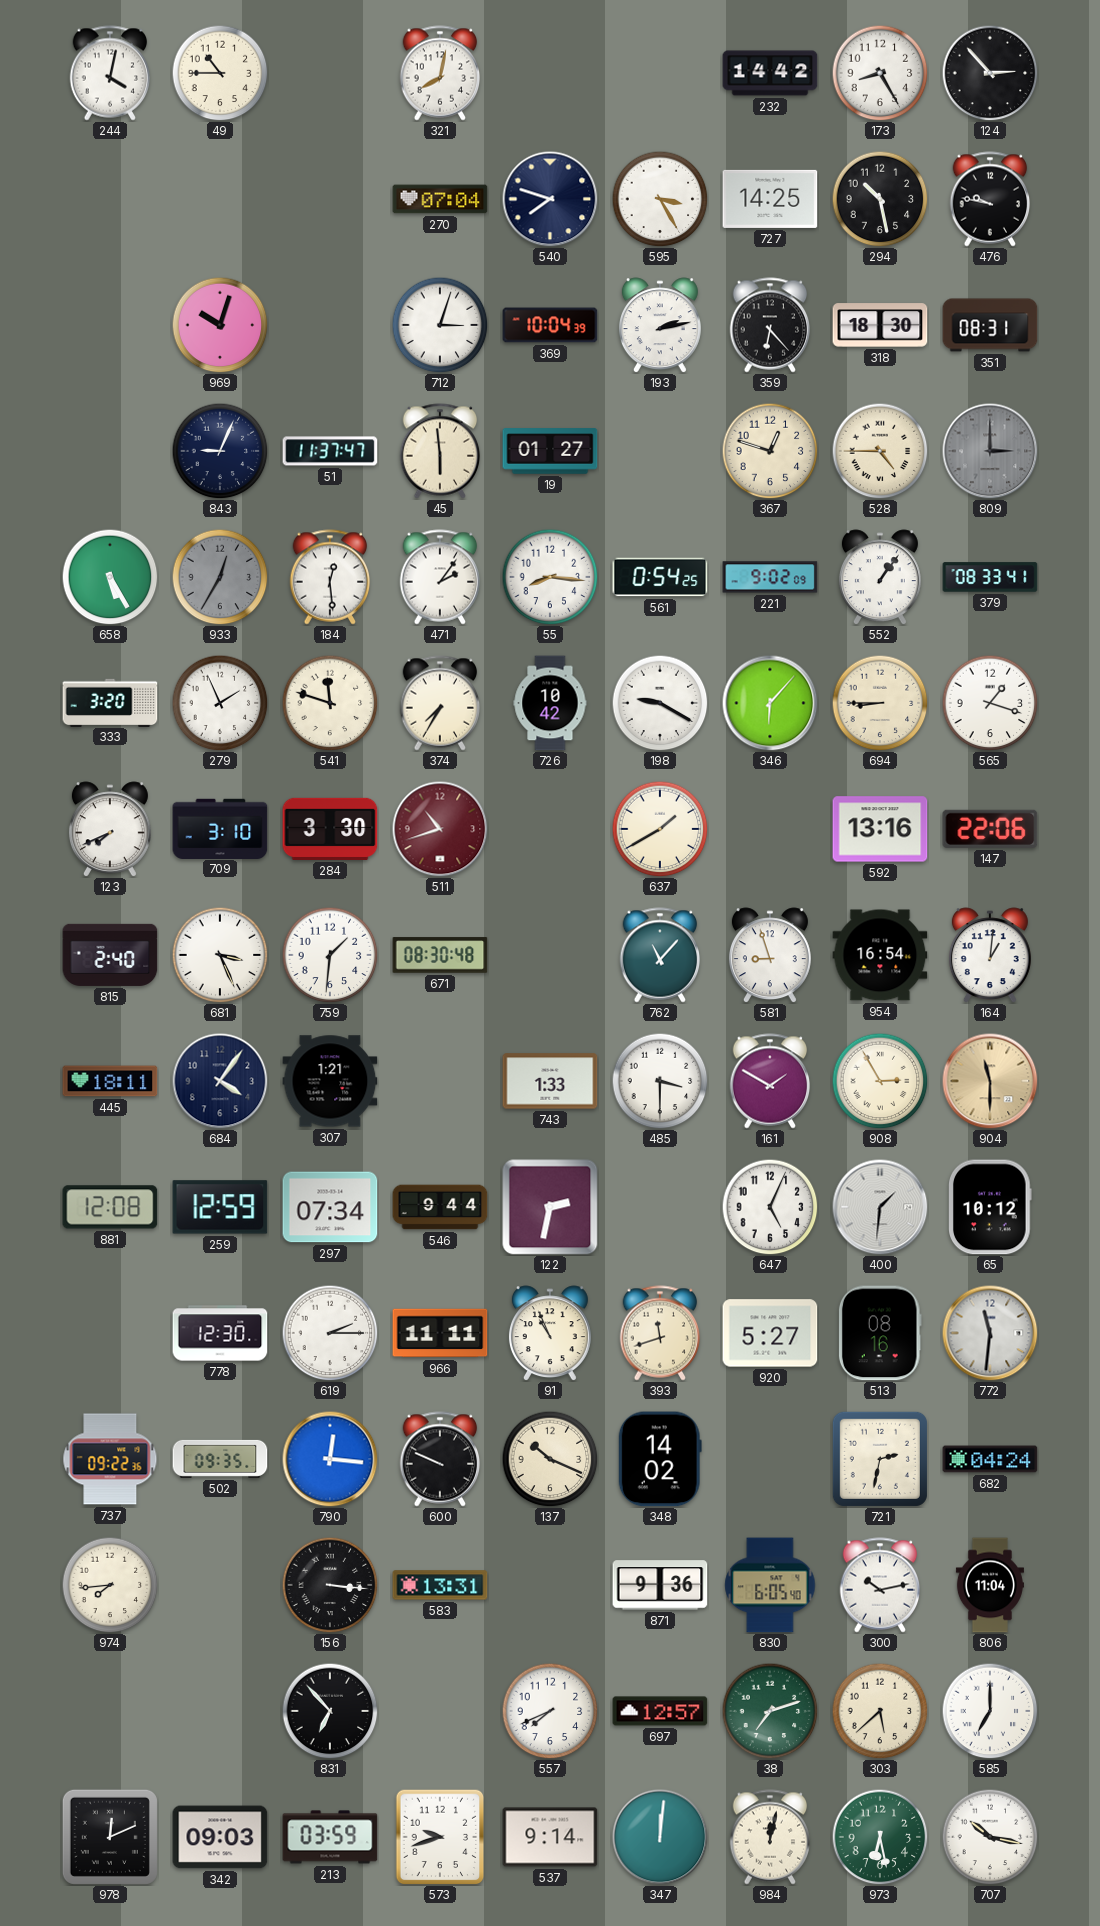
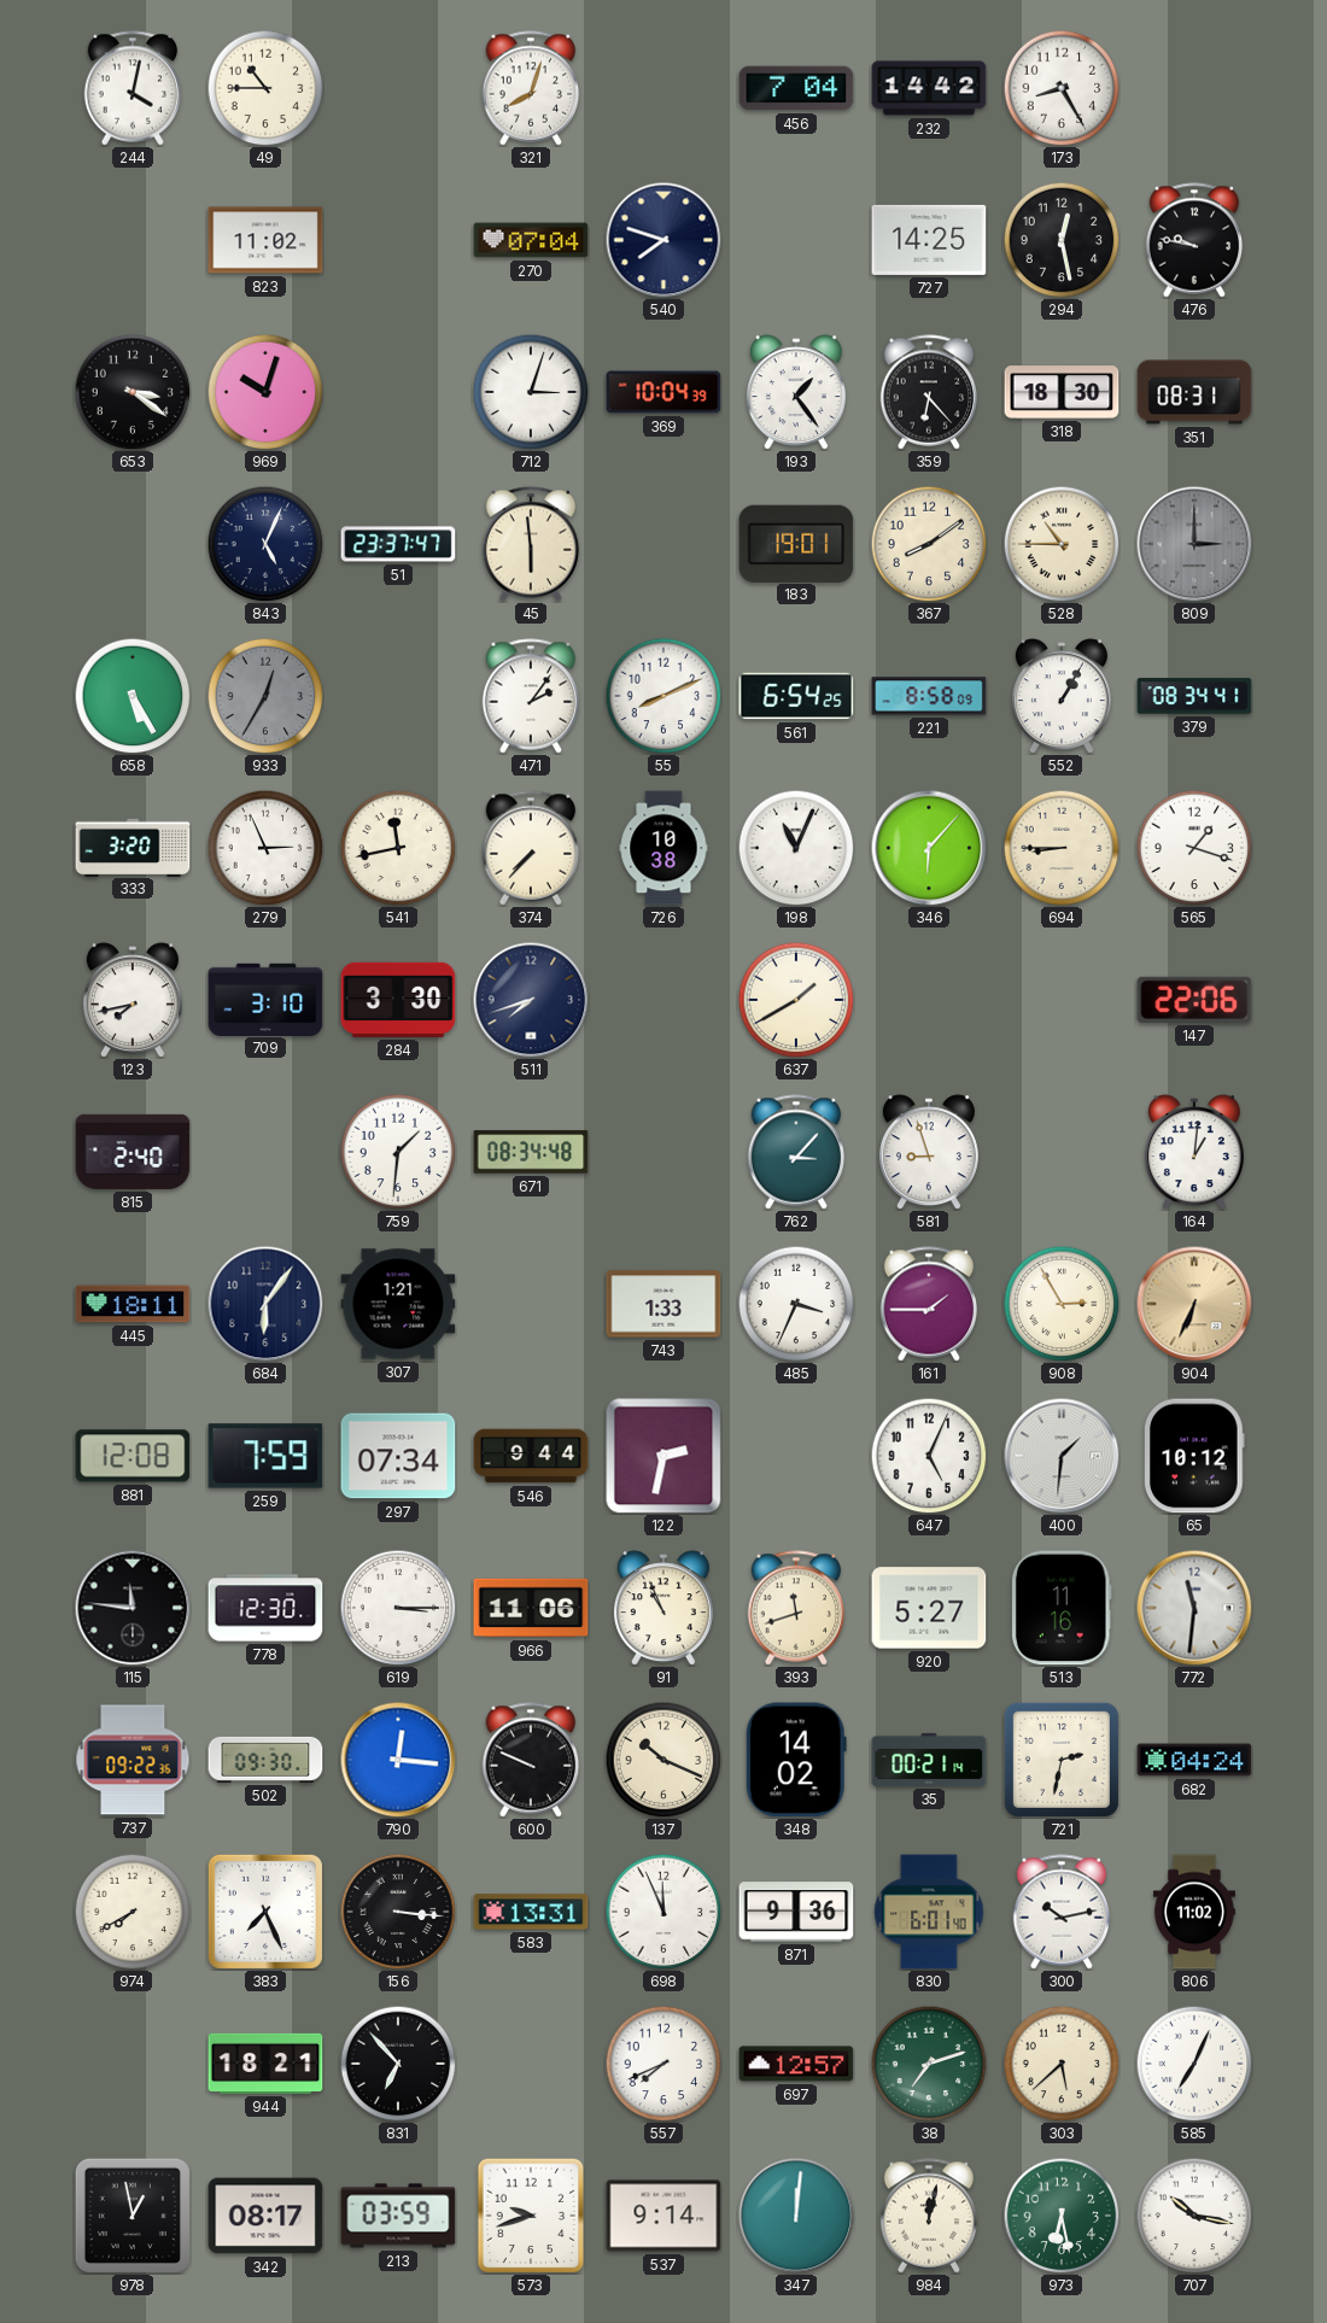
321: 8:02 -> 8:03 (531, 88)
456: none -> 7:04 (796, 88)
124: 2:53 -> none (990, 73)
823: none -> 11:02 (265, 240)
595: 3:25 -> none (660, 199)
294: 10:28 -> 12:28 (1062, 240)
653: none -> 3:21 (133, 392)
193: 2:13 -> 1:24 (796, 392)
843: 9:04 -> 5:04 (265, 544)
51: 11:37 -> 23:37 (398, 544)
19: 01:27 -> none (550, 451)
183: none -> 19:01 (796, 543)
367: 12:48 -> 8:09 (929, 544)
528: 4:45 -> 10:45 (1062, 544)
184: 12:29 -> none (330, 577)
55: 8:16 -> 8:11 (663, 696)
561: 0:54 -> 6:54 (796, 696)
221: 9:02 -> 8:58 (929, 696)
552: 1:06 -> 1:05 (1062, 696)
379: 08:33 -> 08:34 (1194, 696)
279: 1:56 -> 2:56 (265, 848)
541: 11:48 -> 11:43 (398, 848)
374: 7:35 -> 7:37 (531, 848)
726: 10:42 -> 10:38 (663, 848)
198: 9:20 -> 11:04 (796, 848)
123: 7:41 -> 7:43 (133, 1000)
511: 10:42 -> 7:42 (531, 1000)
511 dial: burgundy -> navy (531, 1000)
592: 13:16 -> none (880, 829)
681: 3:26 -> none (220, 955)
671: 08:30 -> 08:34 (531, 1152)
762: 11:07 -> 3:07 (796, 1152)
954: 16:54 -> none (880, 955)
684: 4:06 -> 6:06 (265, 1304)
485: 3:30 -> 3:34 (796, 1304)
161: 1:50 -> 1:45 (929, 1304)
904: 11:30 -> 6:34 (1194, 1304)
259: 12:59 -> 7:59 (265, 1456)
115: none -> 11:46 (133, 1608)
619: 2:15 -> 3:15 (398, 1608)
966: 11:11 -> 11:06 (531, 1608)
513: 08:16 -> 11:16 (1062, 1608)
502: 09:35 -> 09:30 (265, 1760)
35: none -> 00:21 (929, 1760)
974: 7:44 -> 7:40 (133, 1912)
383: none -> 7:26 (265, 1912)
698: none -> 11:56 (663, 1912)
830: 6:05 -> 6:01 (929, 1912)
806: 11:04 -> 11:02 (1194, 1912)
944: none -> 18:21 (265, 2064)
585: 7:00 -> 7:04 (1194, 2064)
978: 12:11 -> 12:58 (133, 2216)
342: 09:03 -> 08:17 (265, 2216)
